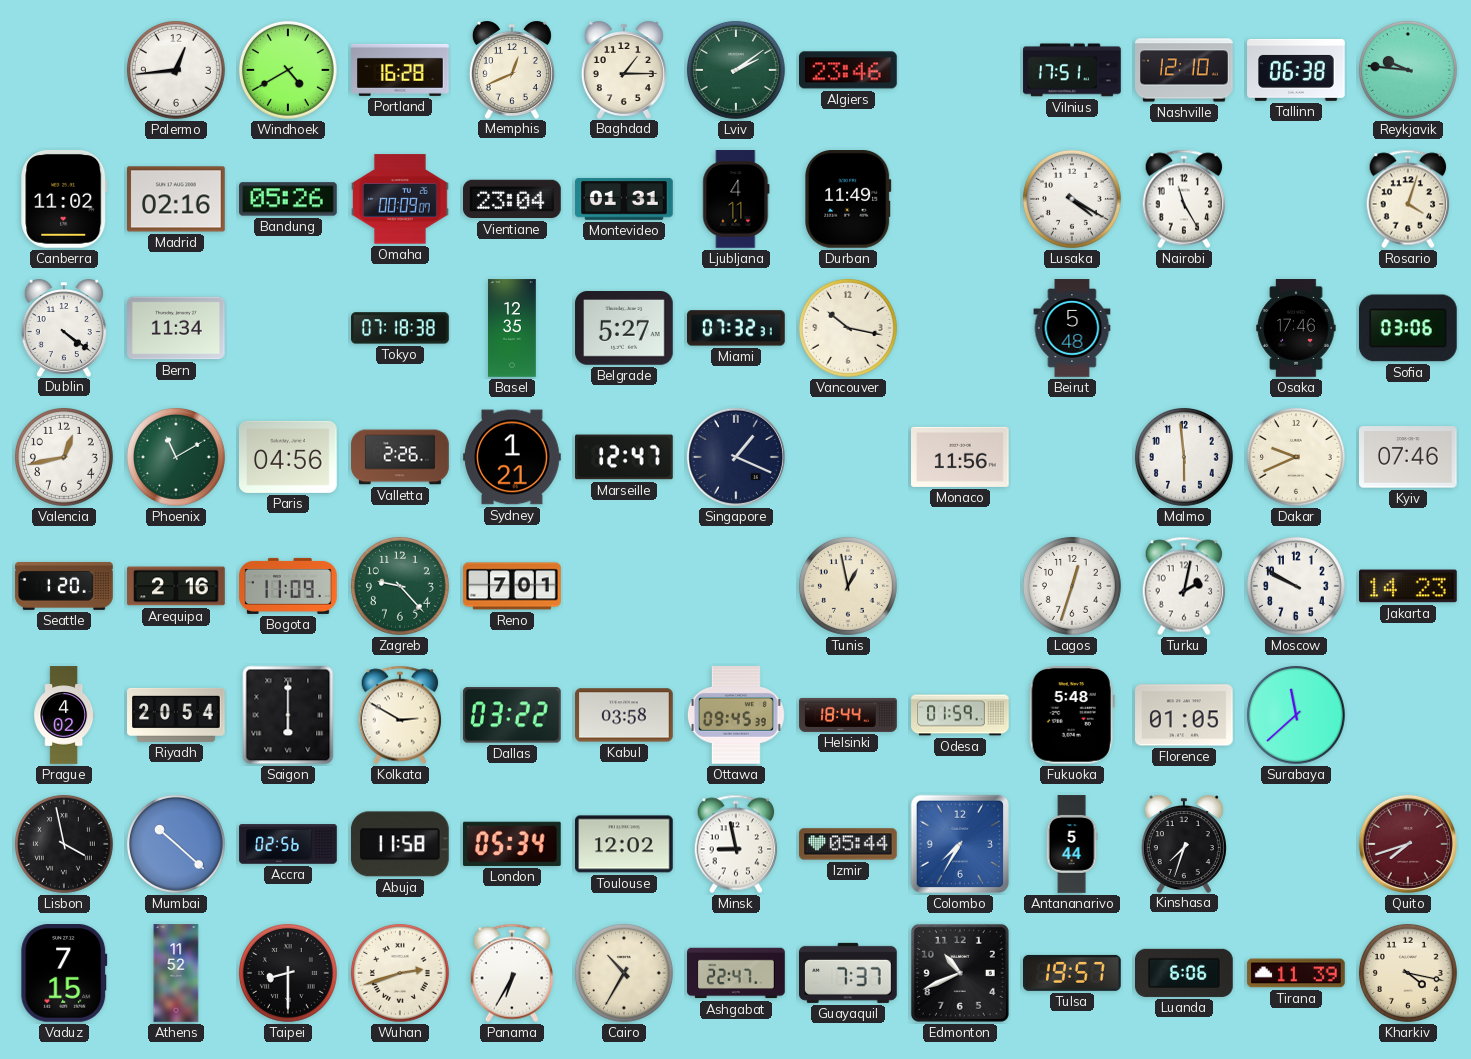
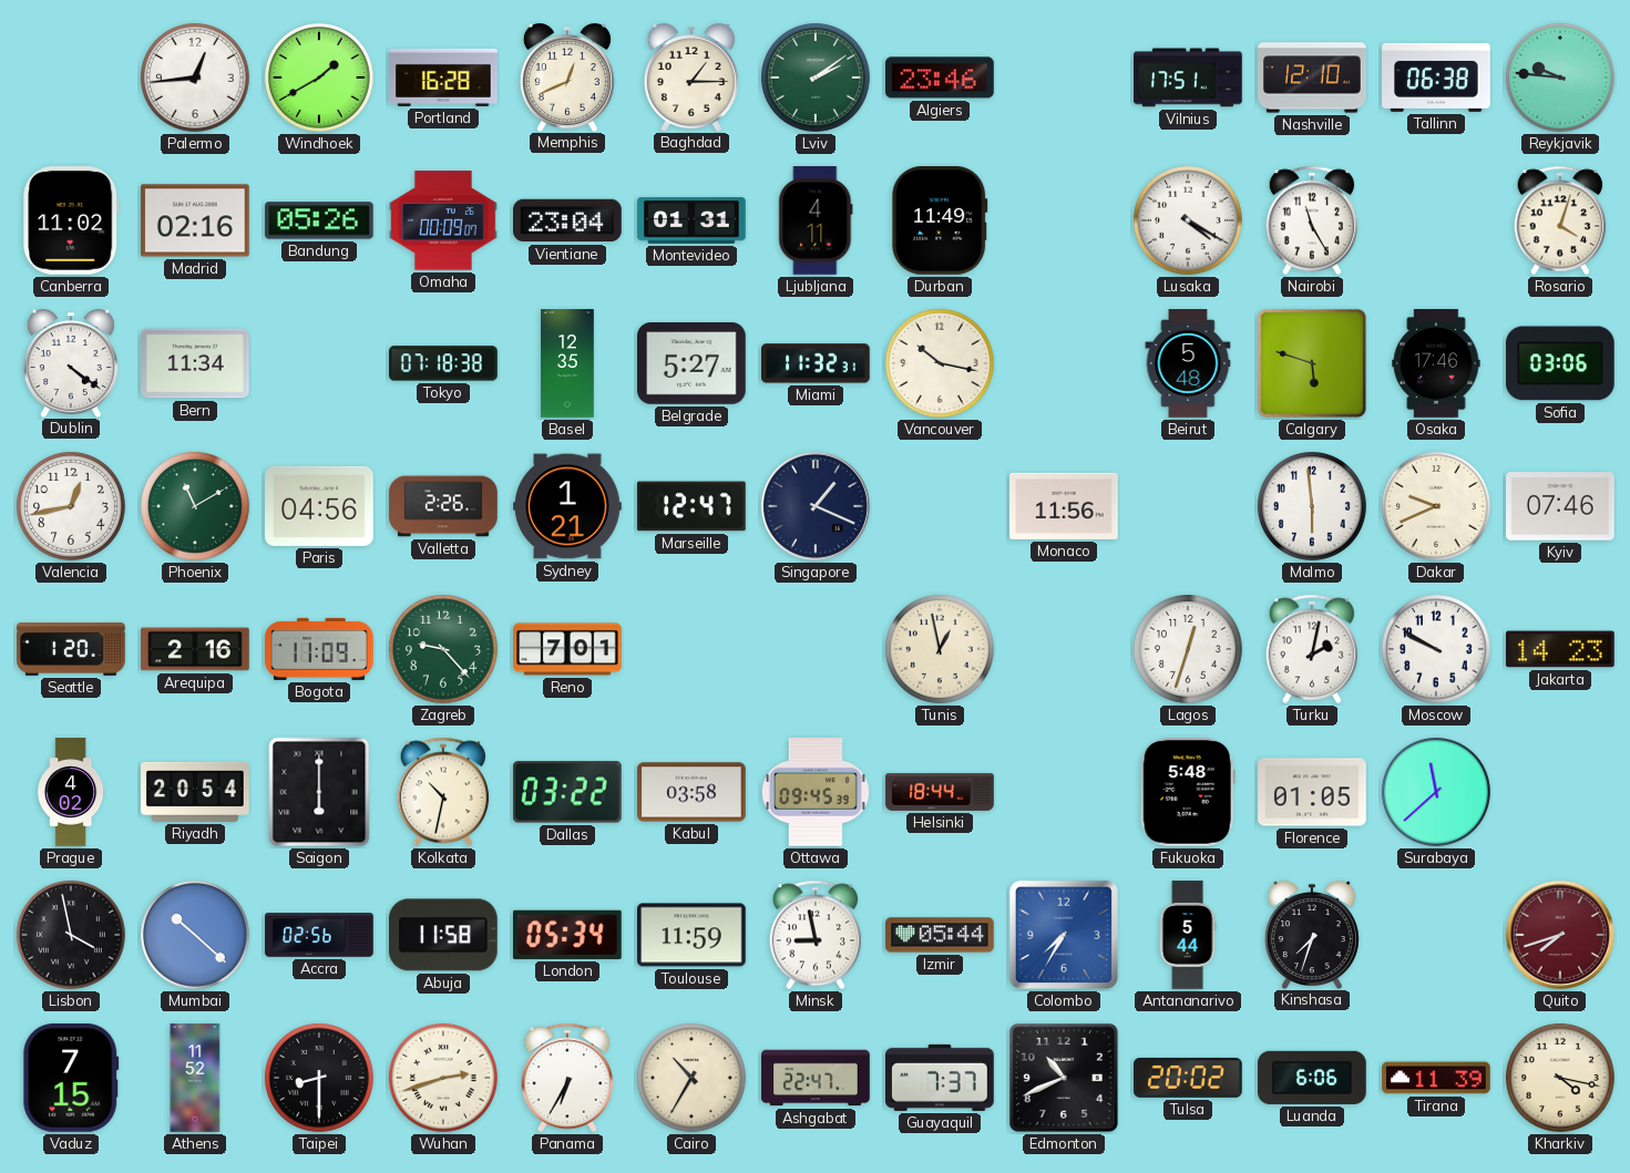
Windhoek: 4:40 -> 1:40 (319, 78)
Miami: 07:32 -> 11:32 (817, 363)
Calgary: none -> 5:48 (1312, 363)
Kolkata: 2:50 -> 10:32 (443, 792)
Odesa: 01:59 -> none (960, 715)
Toulouse: 12:02 -> 11:59 (693, 935)
Tulsa: 19:57 -> 20:02 (1189, 1078)
